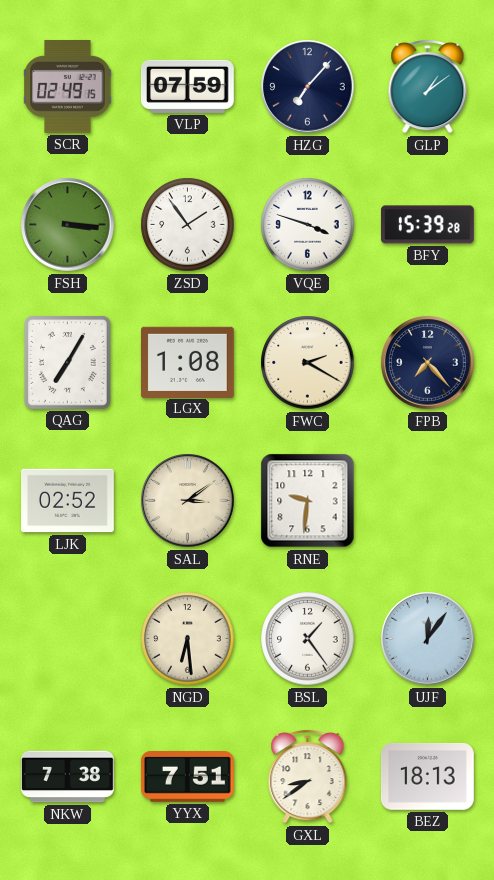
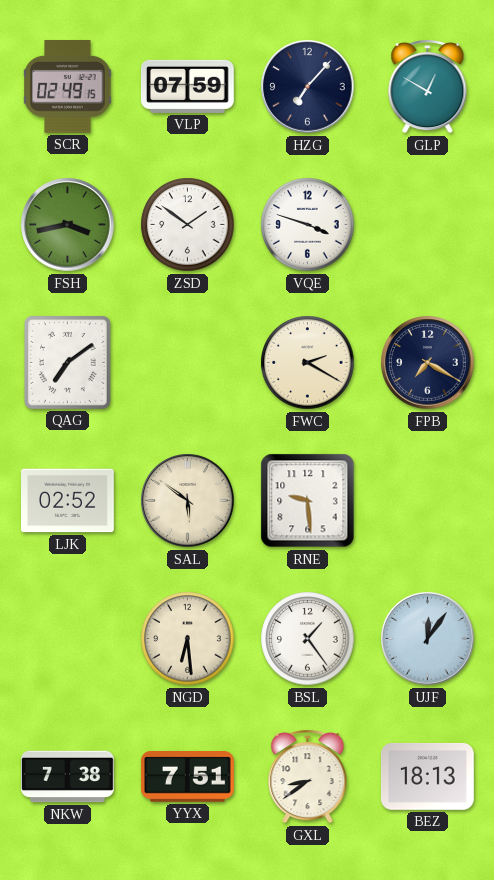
GLP: 1:09 -> 12:50 (428, 87)
FSH: 3:16 -> 3:43 (68, 225)
ZSD: 1:54 -> 1:51 (188, 225)
BFY: 15:39 -> none (427, 225)
QAG: 7:05 -> 7:09 (67, 362)
LGX: 1:08 -> none (187, 362)
FPB: 7:23 -> 7:20 (428, 363)
SAL: 3:09 -> 5:51 (188, 501)
RNE: 9:31 -> 9:29 (308, 501)
